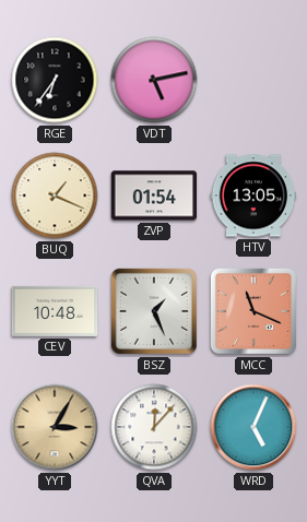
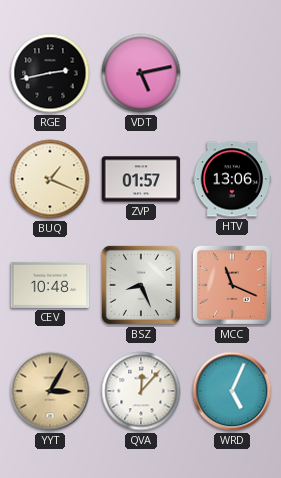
RGE: 6:36 -> 2:43 (50, 73)
ZVP: 01:54 -> 01:57 (141, 179)
HTV: 13:05 -> 13:06 (232, 179)
BSZ: 1:26 -> 8:26 (141, 285)
